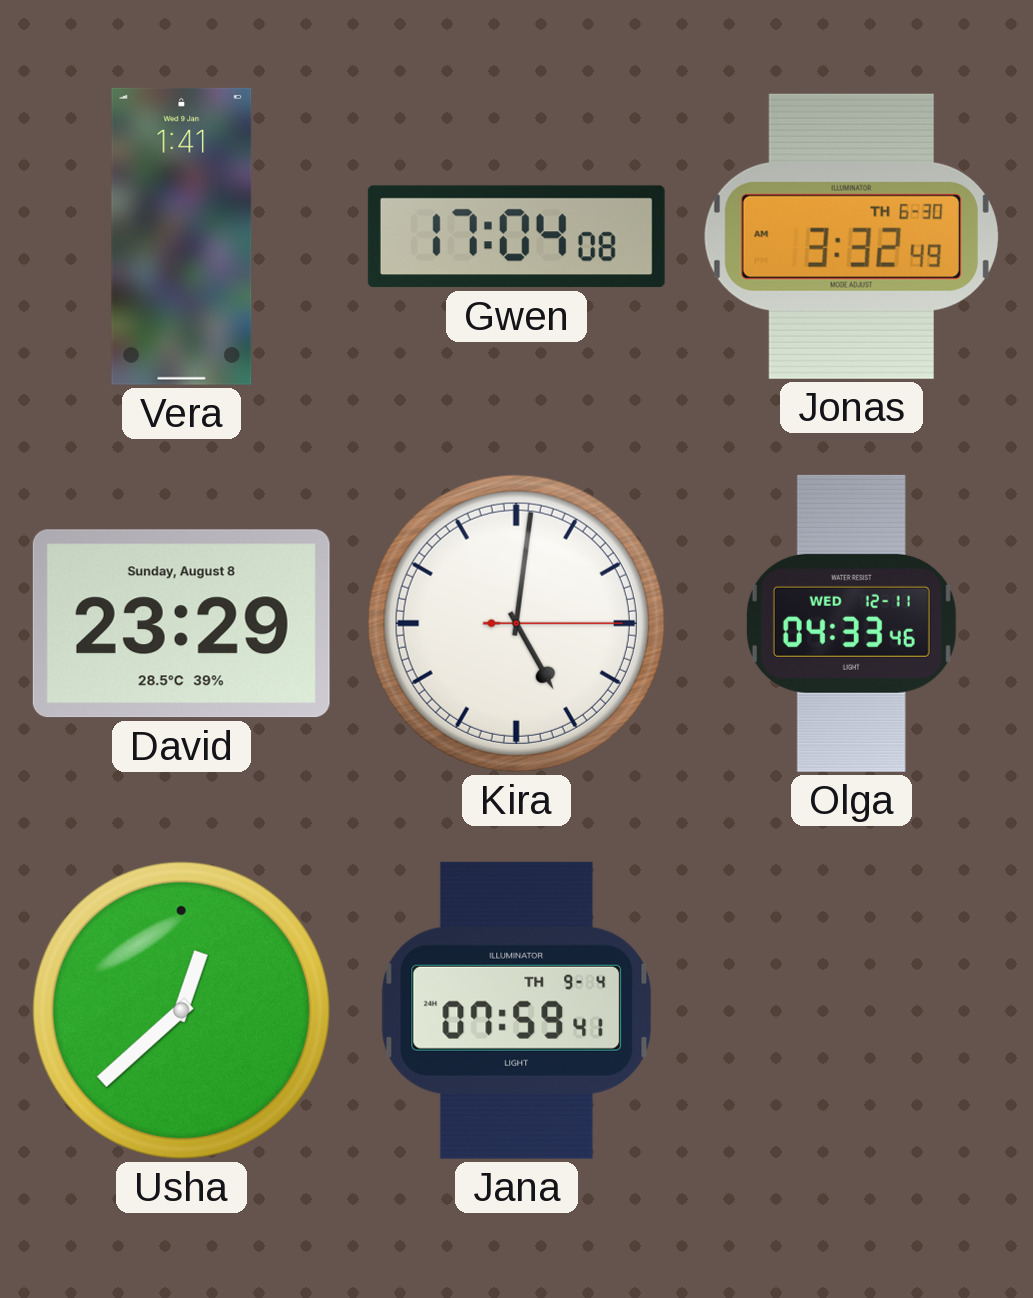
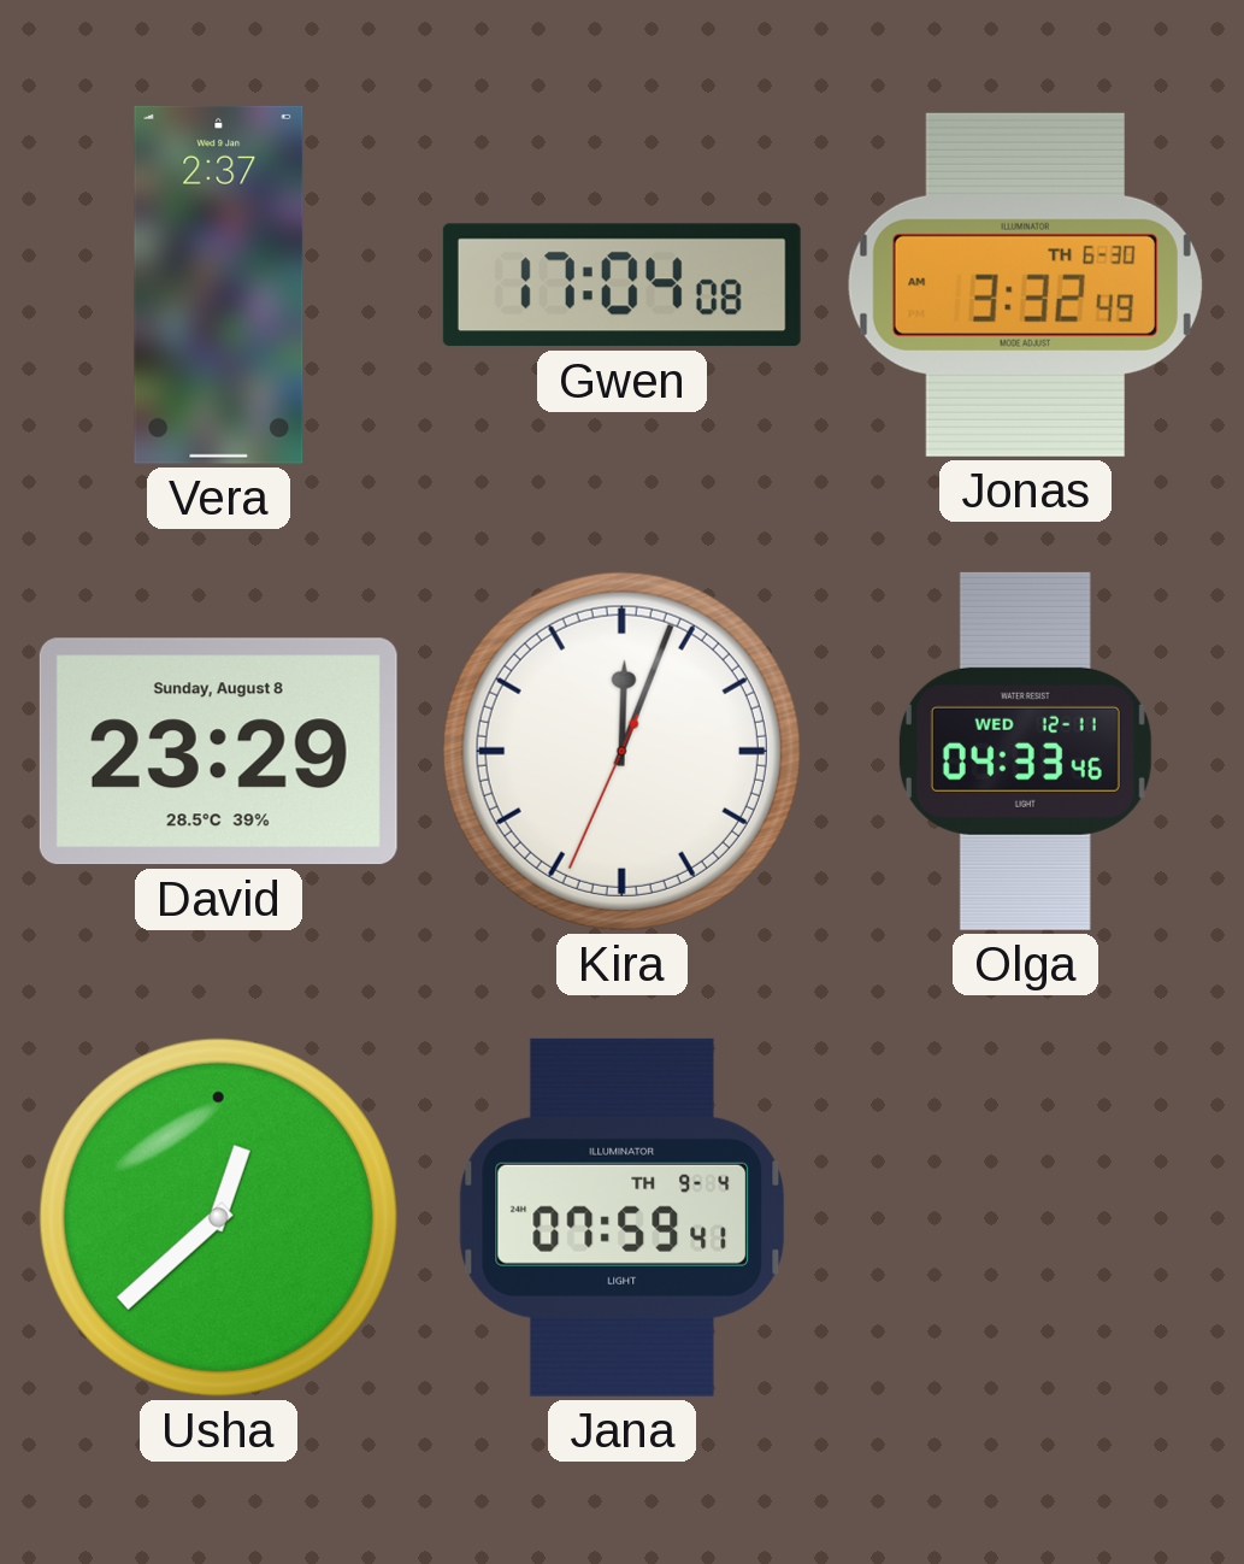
Vera: 1:41 -> 2:37 (219, 284)
Kira: 5:01 -> 12:03 (621, 751)
